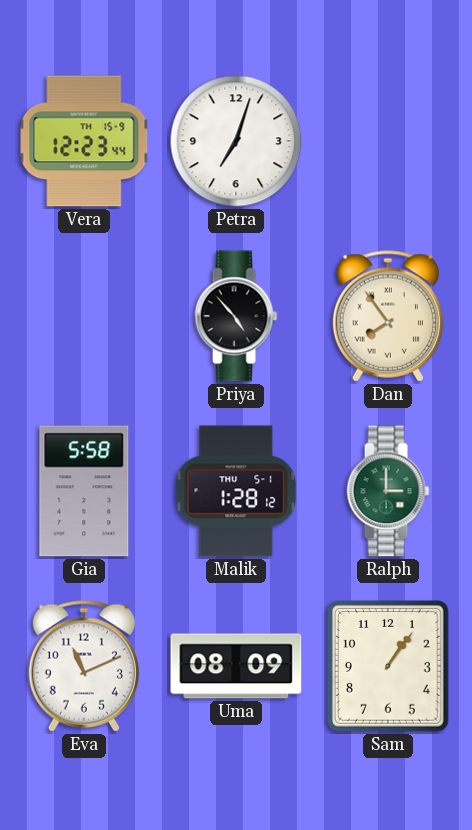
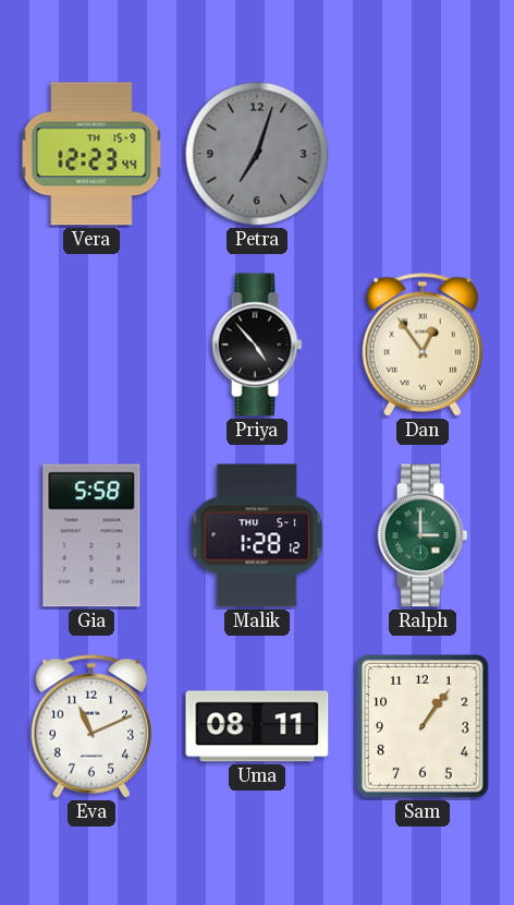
Petra dial: white -> grey (257, 154)
Dan: 7:54 -> 12:54 (421, 345)
Uma: 08:09 -> 08:11 (257, 726)
